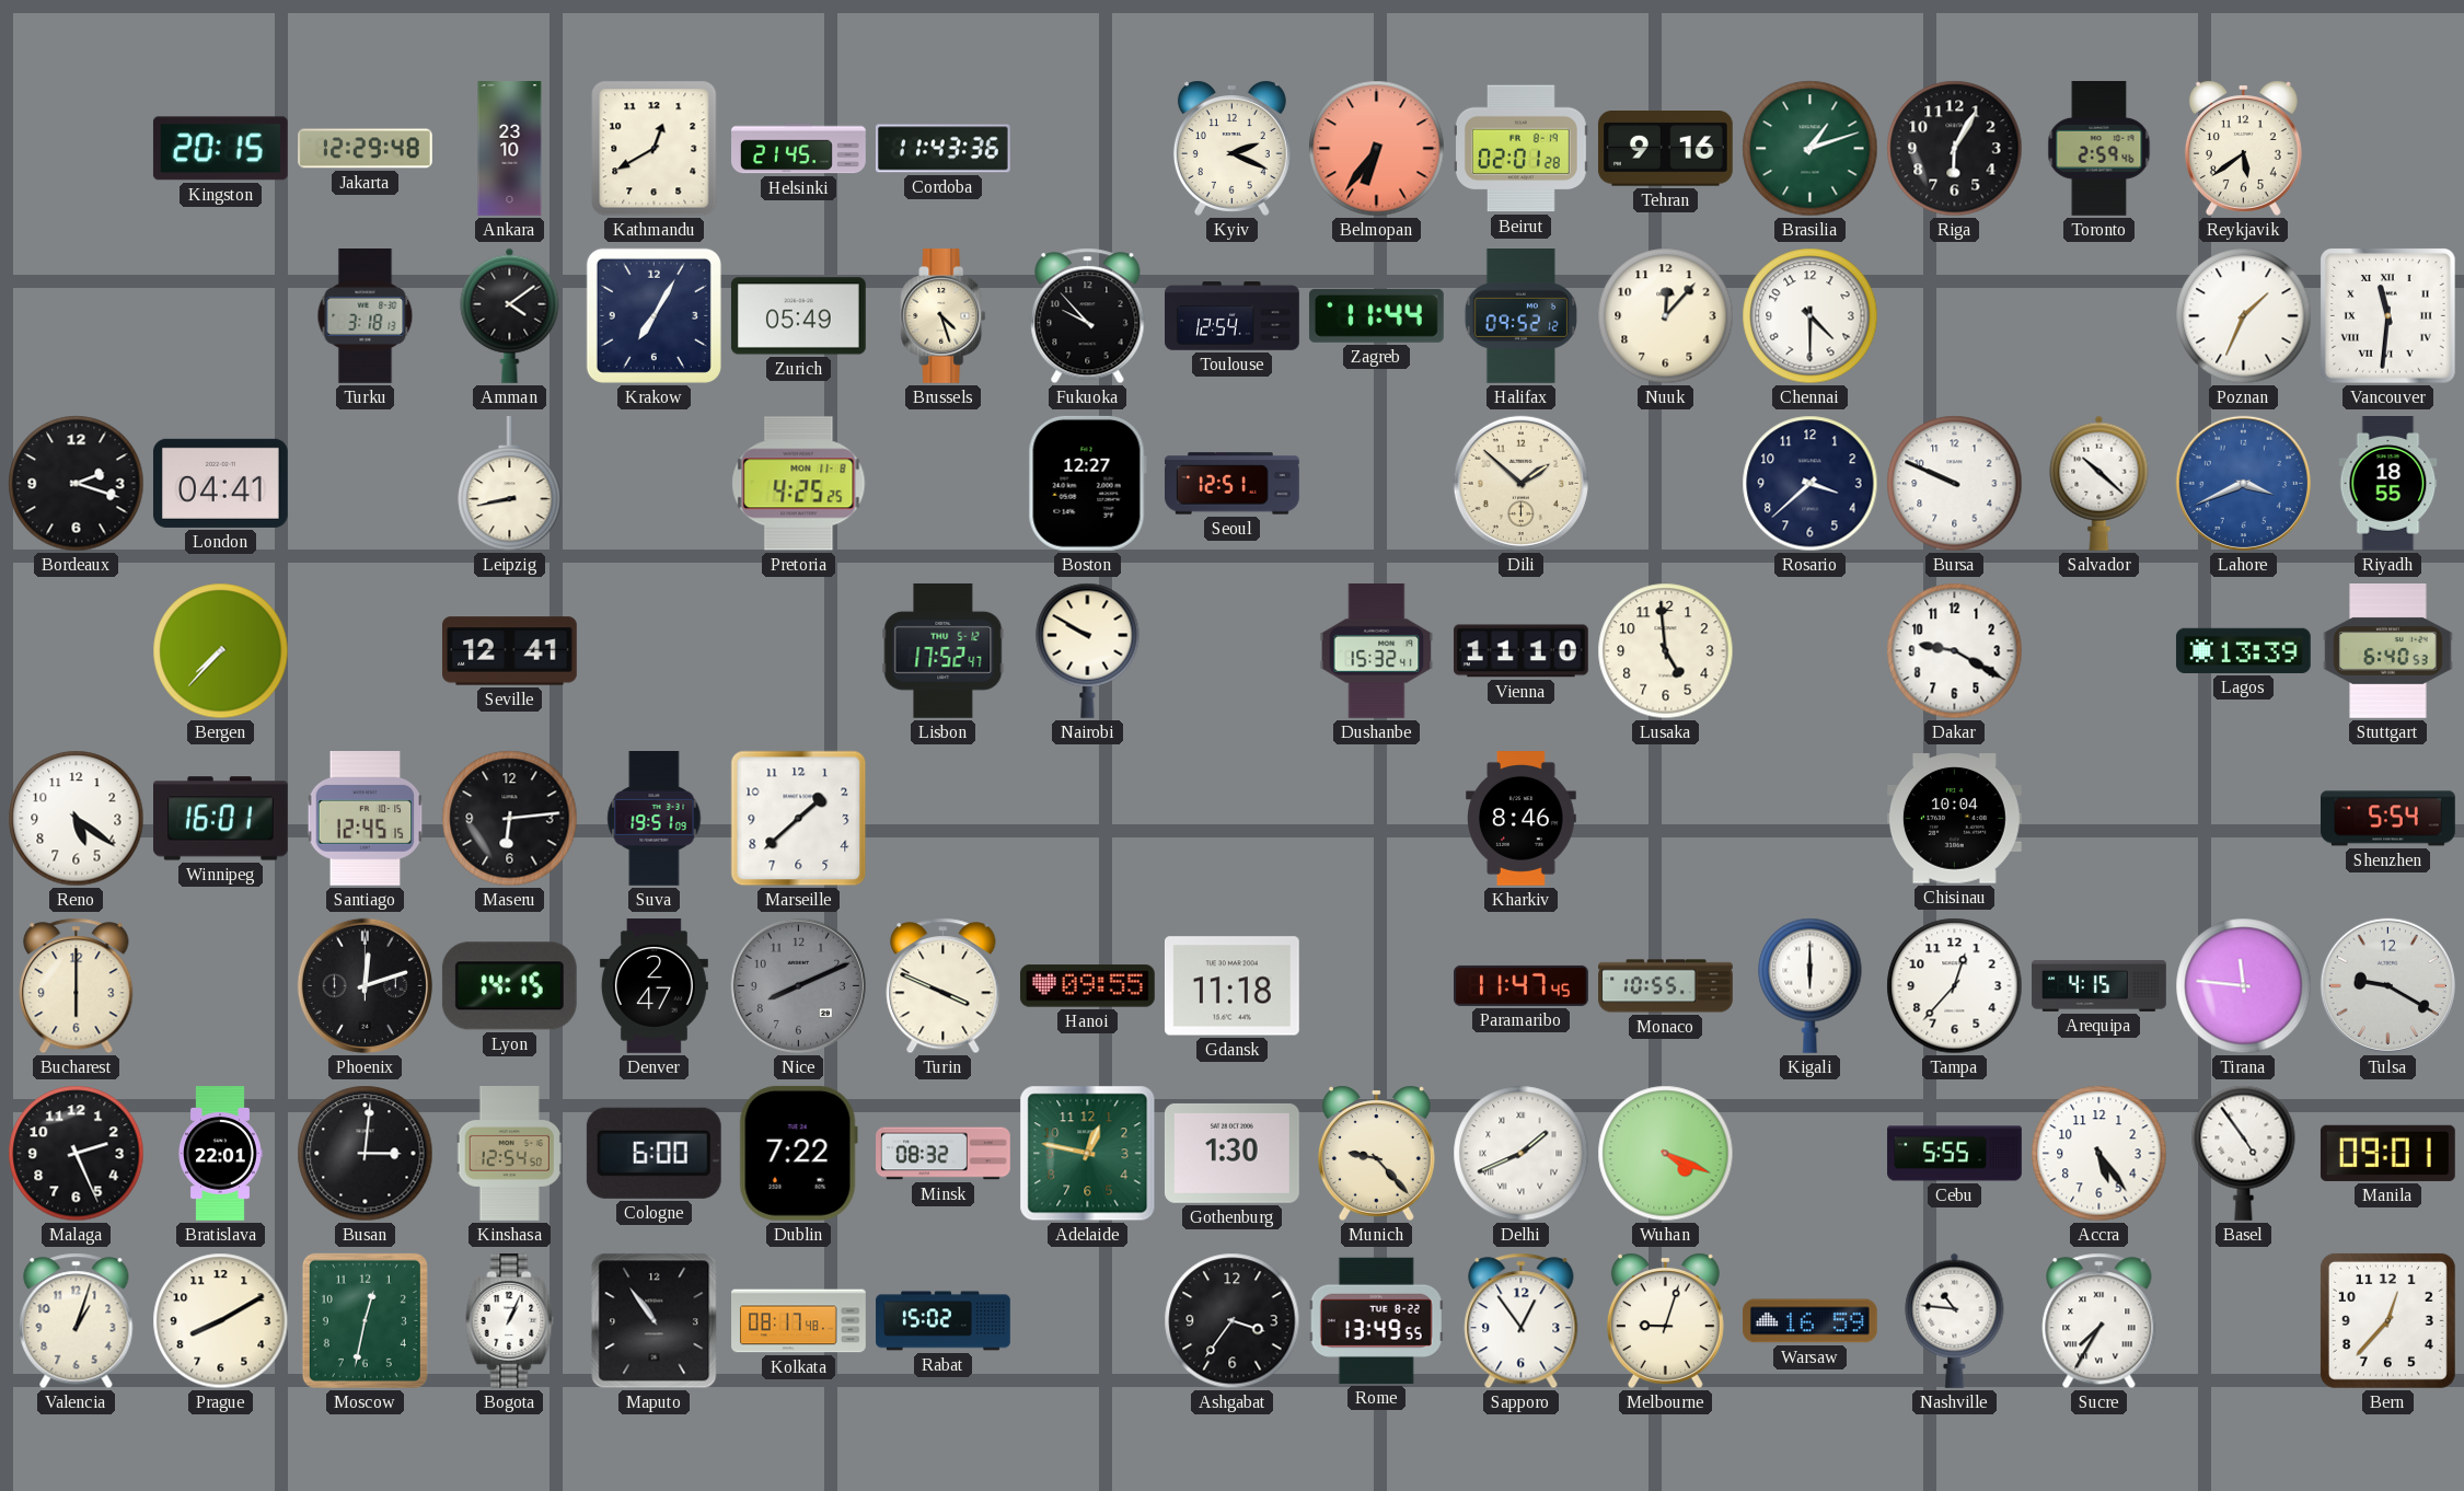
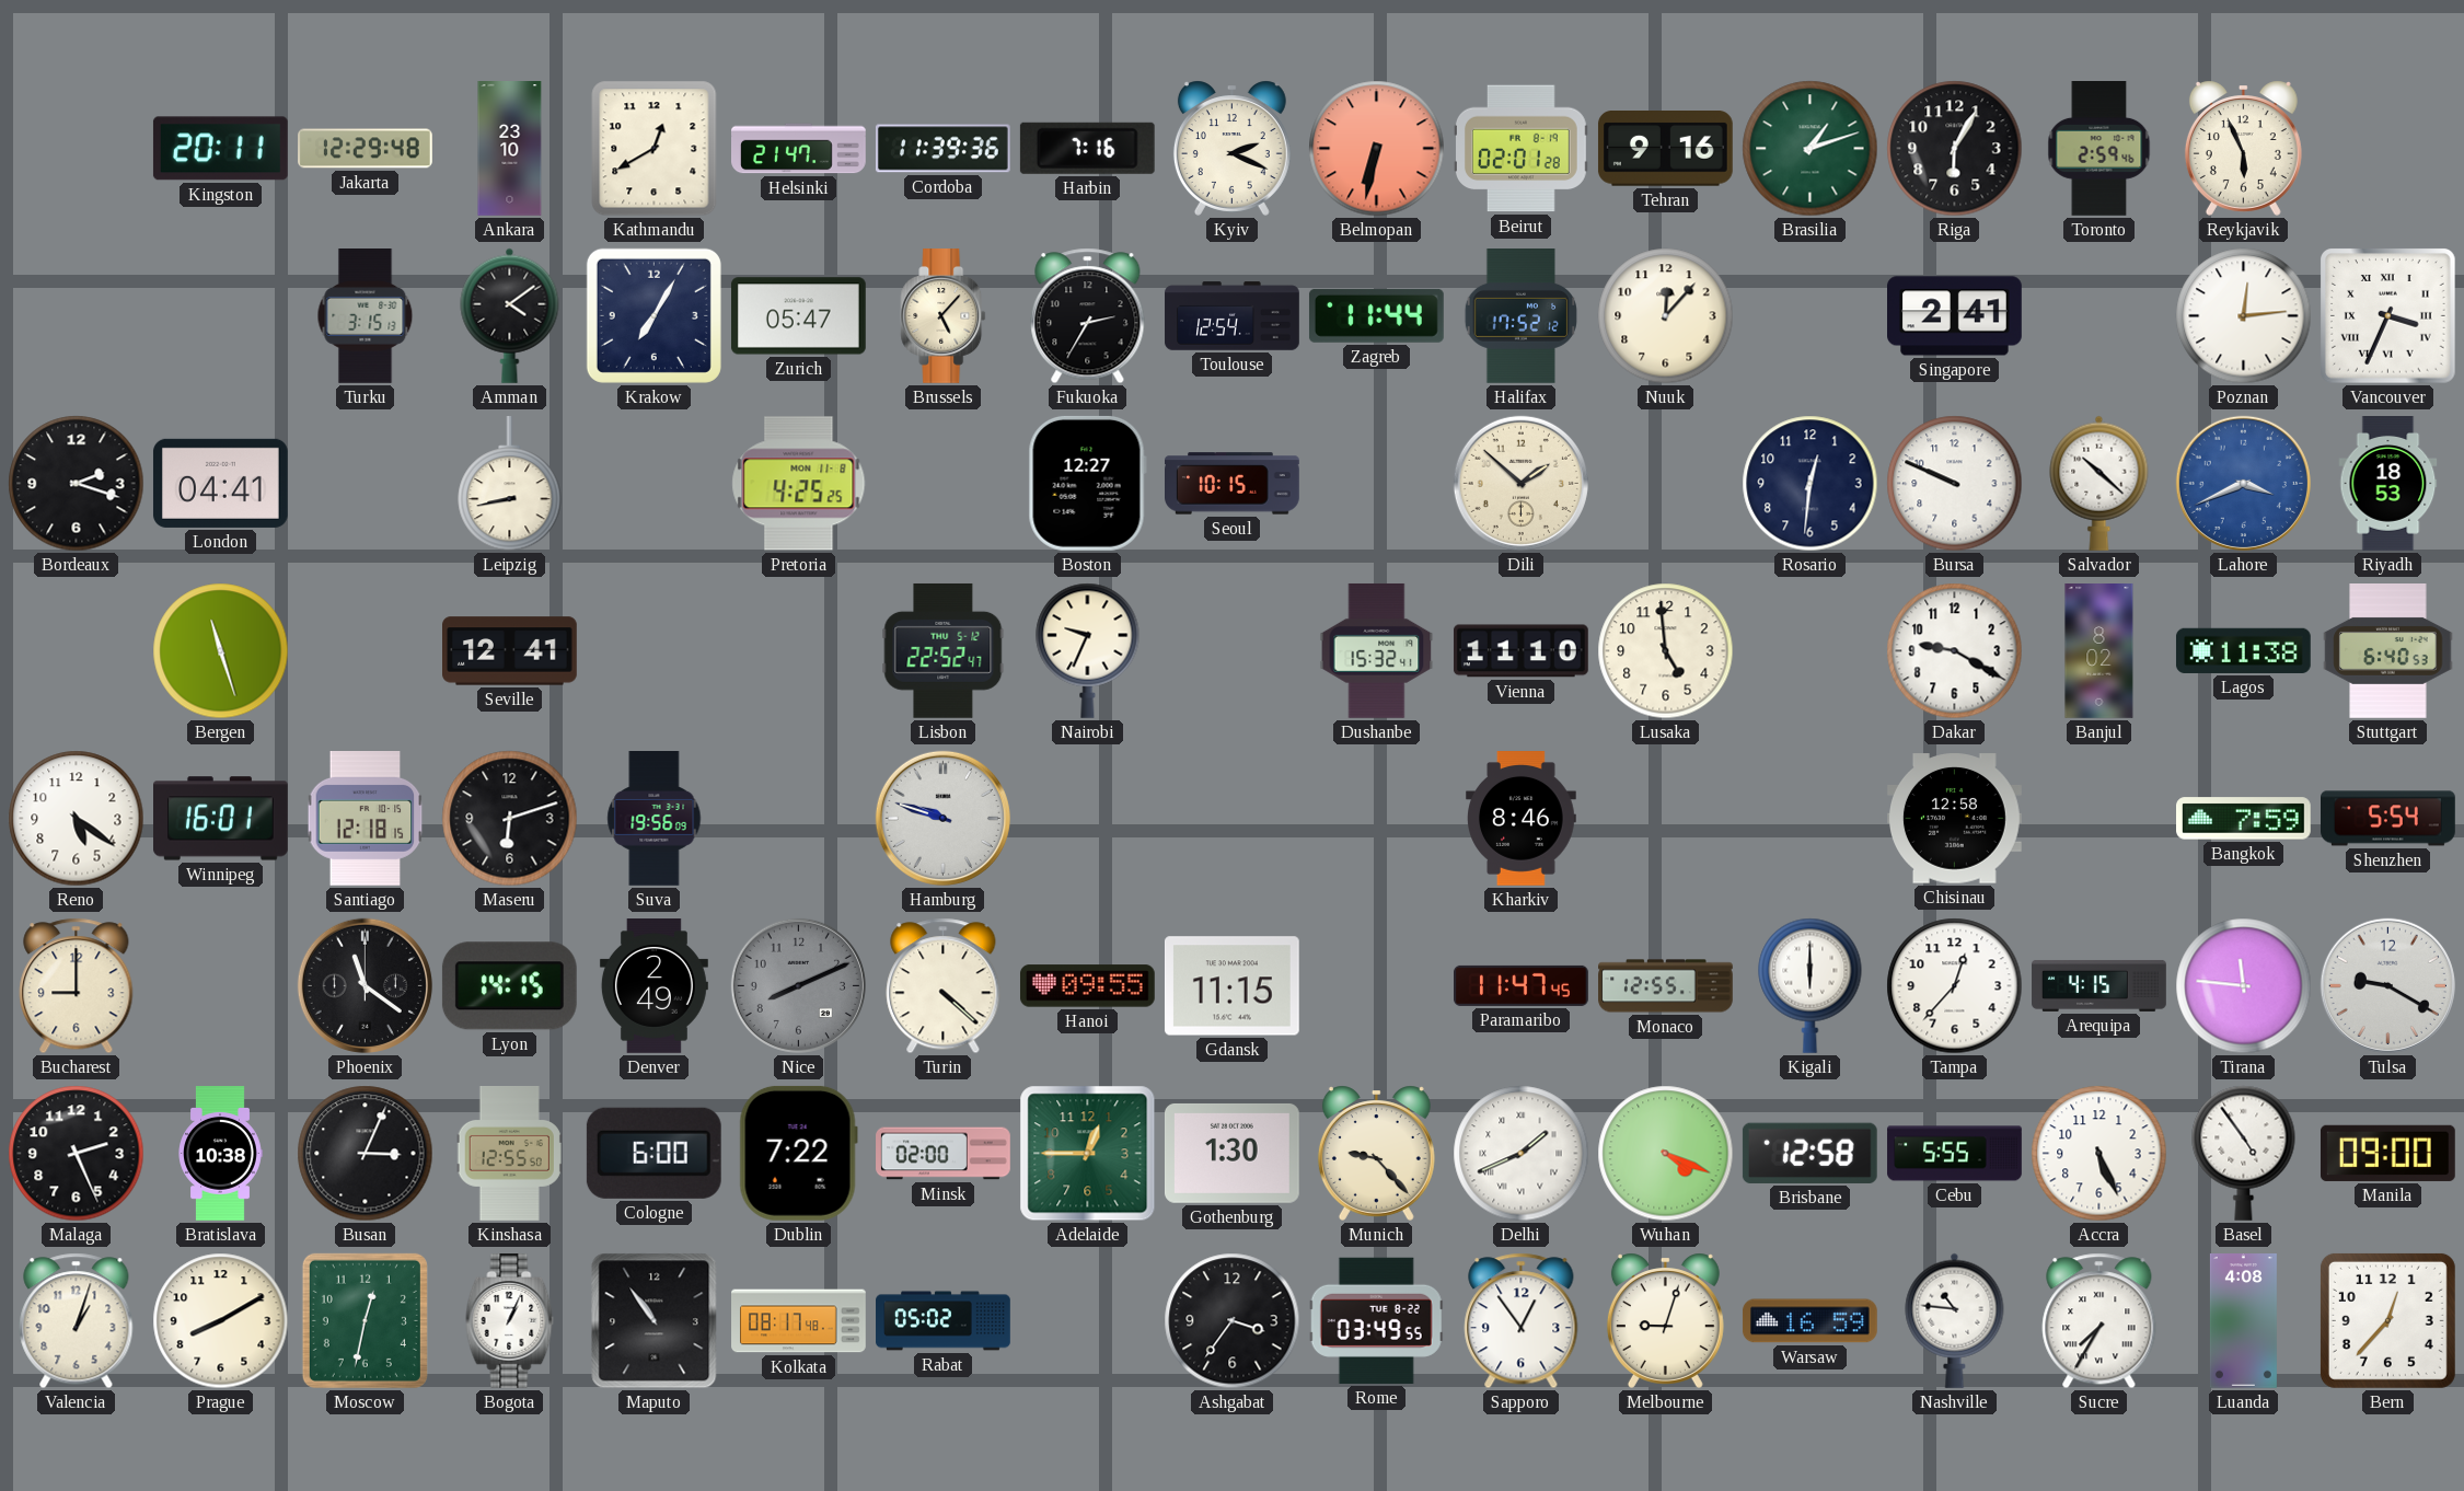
Kingston: 20:15 -> 20:11 (220, 149)
Helsinki: 21:45 -> 21:47 (799, 149)
Cordoba: 11:43 -> 11:39 (942, 149)
Harbin: none -> 7:16 (1087, 148)
Belmopan: 6:36 -> 6:32 (1377, 149)
Reykjavik: 5:39 -> 5:56 (2243, 148)
Turku: 3:18 -> 3:15 (366, 316)
Zurich: 05:49 -> 05:47 (798, 316)
Brussels: 4:27 -> 5:07 (944, 316)
Fukuoka: 9:53 -> 2:35 (1088, 316)
Halifax: 09:52 -> 17:52 (1520, 316)
Chennai: 4:30 -> none (1811, 316)
Singapore: none -> 2:41 (1955, 316)
Poznan: 1:34 -> 12:14 (2244, 316)
Vancouver: 11:31 -> 3:34 (2388, 316)
Seoul: 12:51 -> 10:15 (1233, 484)
Rosario: 3:38 -> 12:31 (1811, 484)
Riyadh: 18:55 -> 18:53 (2388, 484)
Bergen: 7:37 -> 11:27 (221, 651)
Lisbon: 17:52 -> 22:52 (944, 650)
Nairobi: 9:50 -> 9:34 (1088, 650)
Banjul: none -> 8:02 (2099, 651)
Lagos: 13:39 -> 11:38 (2243, 650)
Santiago: 12:45 -> 12:18 (366, 819)
Maseru: 6:14 -> 6:12 (510, 819)
Suva: 19:51 -> 19:56 (655, 819)
Marseille: 1:38 -> none (799, 819)
Hamburg: none -> 9:48 (942, 818)
Chisinau: 10:04 -> 12:58 (1954, 819)
Bangkok: none -> 7:59 (2244, 819)
Bucharest: 6:00 -> 9:00 (77, 986)
Phoenix: 12:12 -> 11:21 (365, 985)
Denver: 2:47 -> 2:49 (653, 986)
Turin: 3:49 -> 4:22 (944, 986)
Gdansk: 11:18 -> 11:15 (1231, 986)
Monaco: 10:55 -> 12:55 (1666, 986)
Bratislava: 22:01 -> 10:38 (220, 1154)
Busan: 3:01 -> 3:04 (366, 1154)
Kinshasa: 12:54 -> 12:55 (509, 1154)
Minsk: 08:32 -> 02:00 (944, 1154)
Adelaide: 12:47 -> 12:45 (1088, 1154)
Brisbane: none -> 12:58 (1809, 1153)
Accra: 5:24 -> 5:26 (2099, 1154)
Manila: 09:01 -> 09:00 (2387, 1153)
Rabat: 15:02 -> 05:02 (944, 1321)
Rome: 13:49 -> 03:49 (1376, 1320)
Luanda: none -> 4:08 (2243, 1321)
